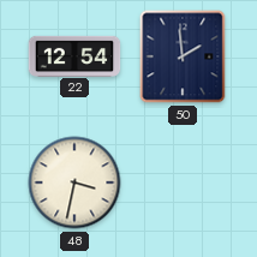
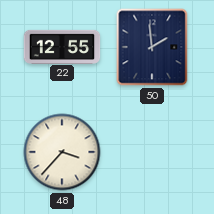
22: 12:54 -> 12:55 (62, 46)
48: 3:32 -> 3:37 (62, 152)
